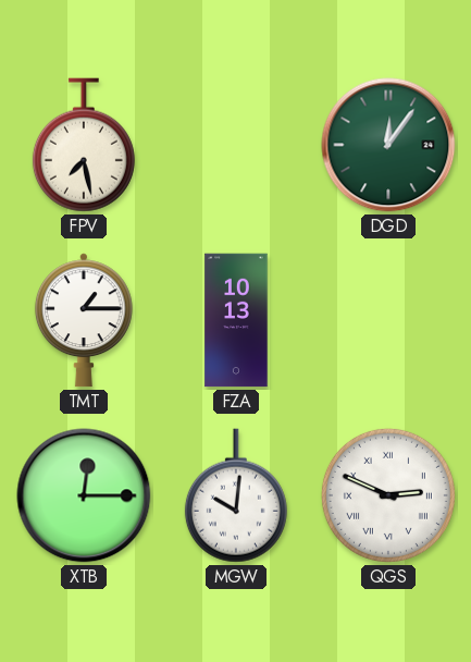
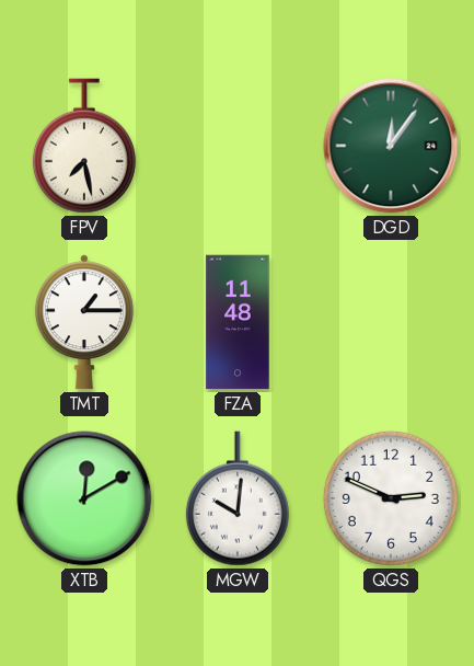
FZA: 10:13 -> 11:48 (238, 322)
XTB: 12:15 -> 12:10 (84, 498)
QGS numerals: Roman -> Arabic (391, 498)
